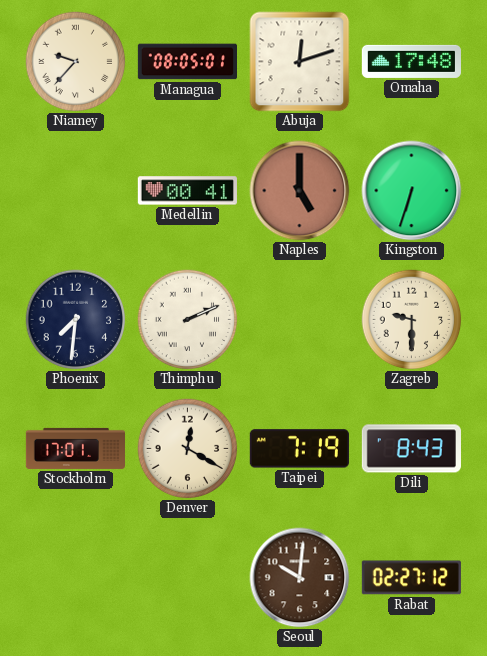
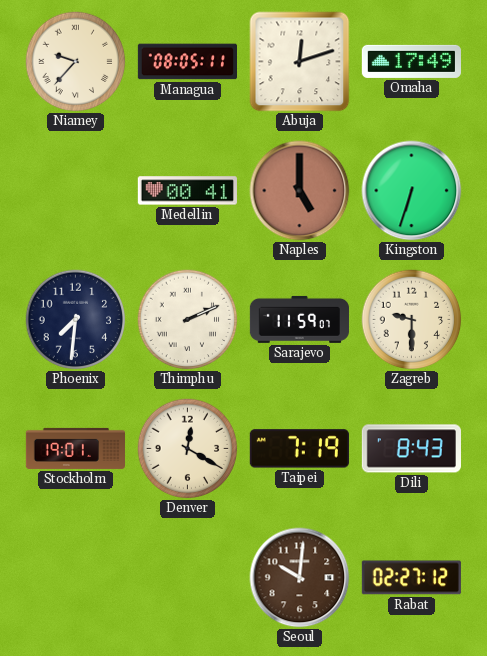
Managua: 08:05:01 -> 08:05:11 (187, 62)
Omaha: 17:48 -> 17:49 (411, 61)
Sarajevo: none -> 11:59 (299, 319)
Stockholm: 17:01 -> 19:01 (75, 448)
